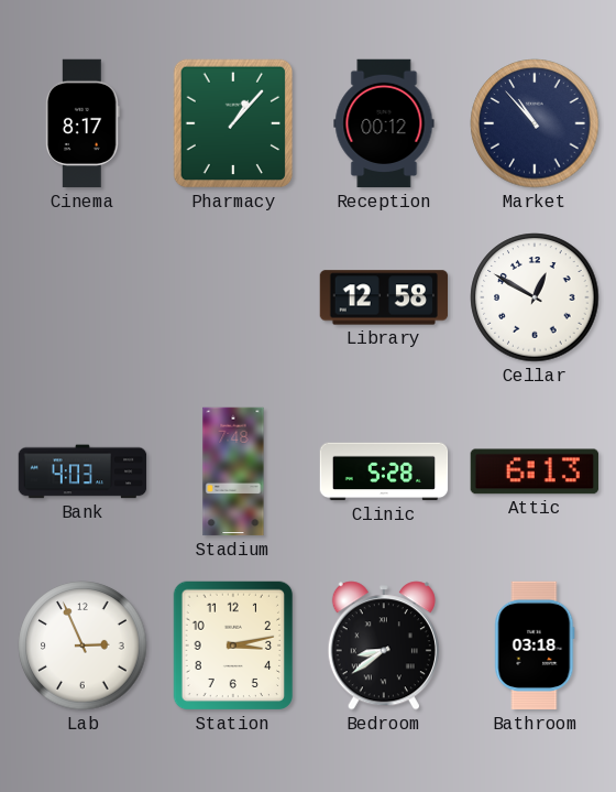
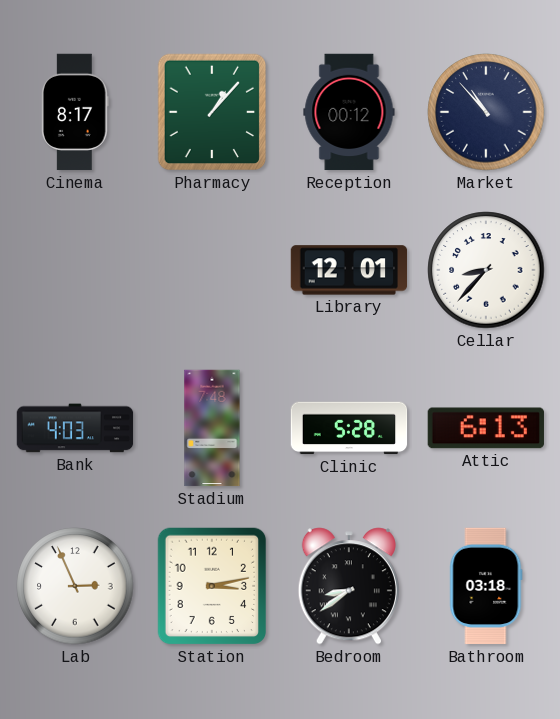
Library: 12:58 -> 12:01 (349, 270)
Cellar: 12:50 -> 8:37 (486, 270)
